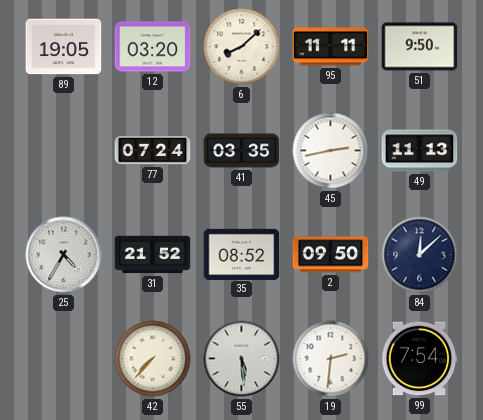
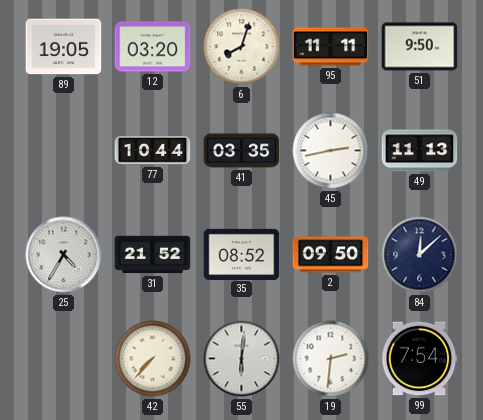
6: 8:08 -> 8:03 (242, 47)
77: 07:24 -> 10:44 (153, 151)
55: 5:29 -> 6:01 (242, 359)
